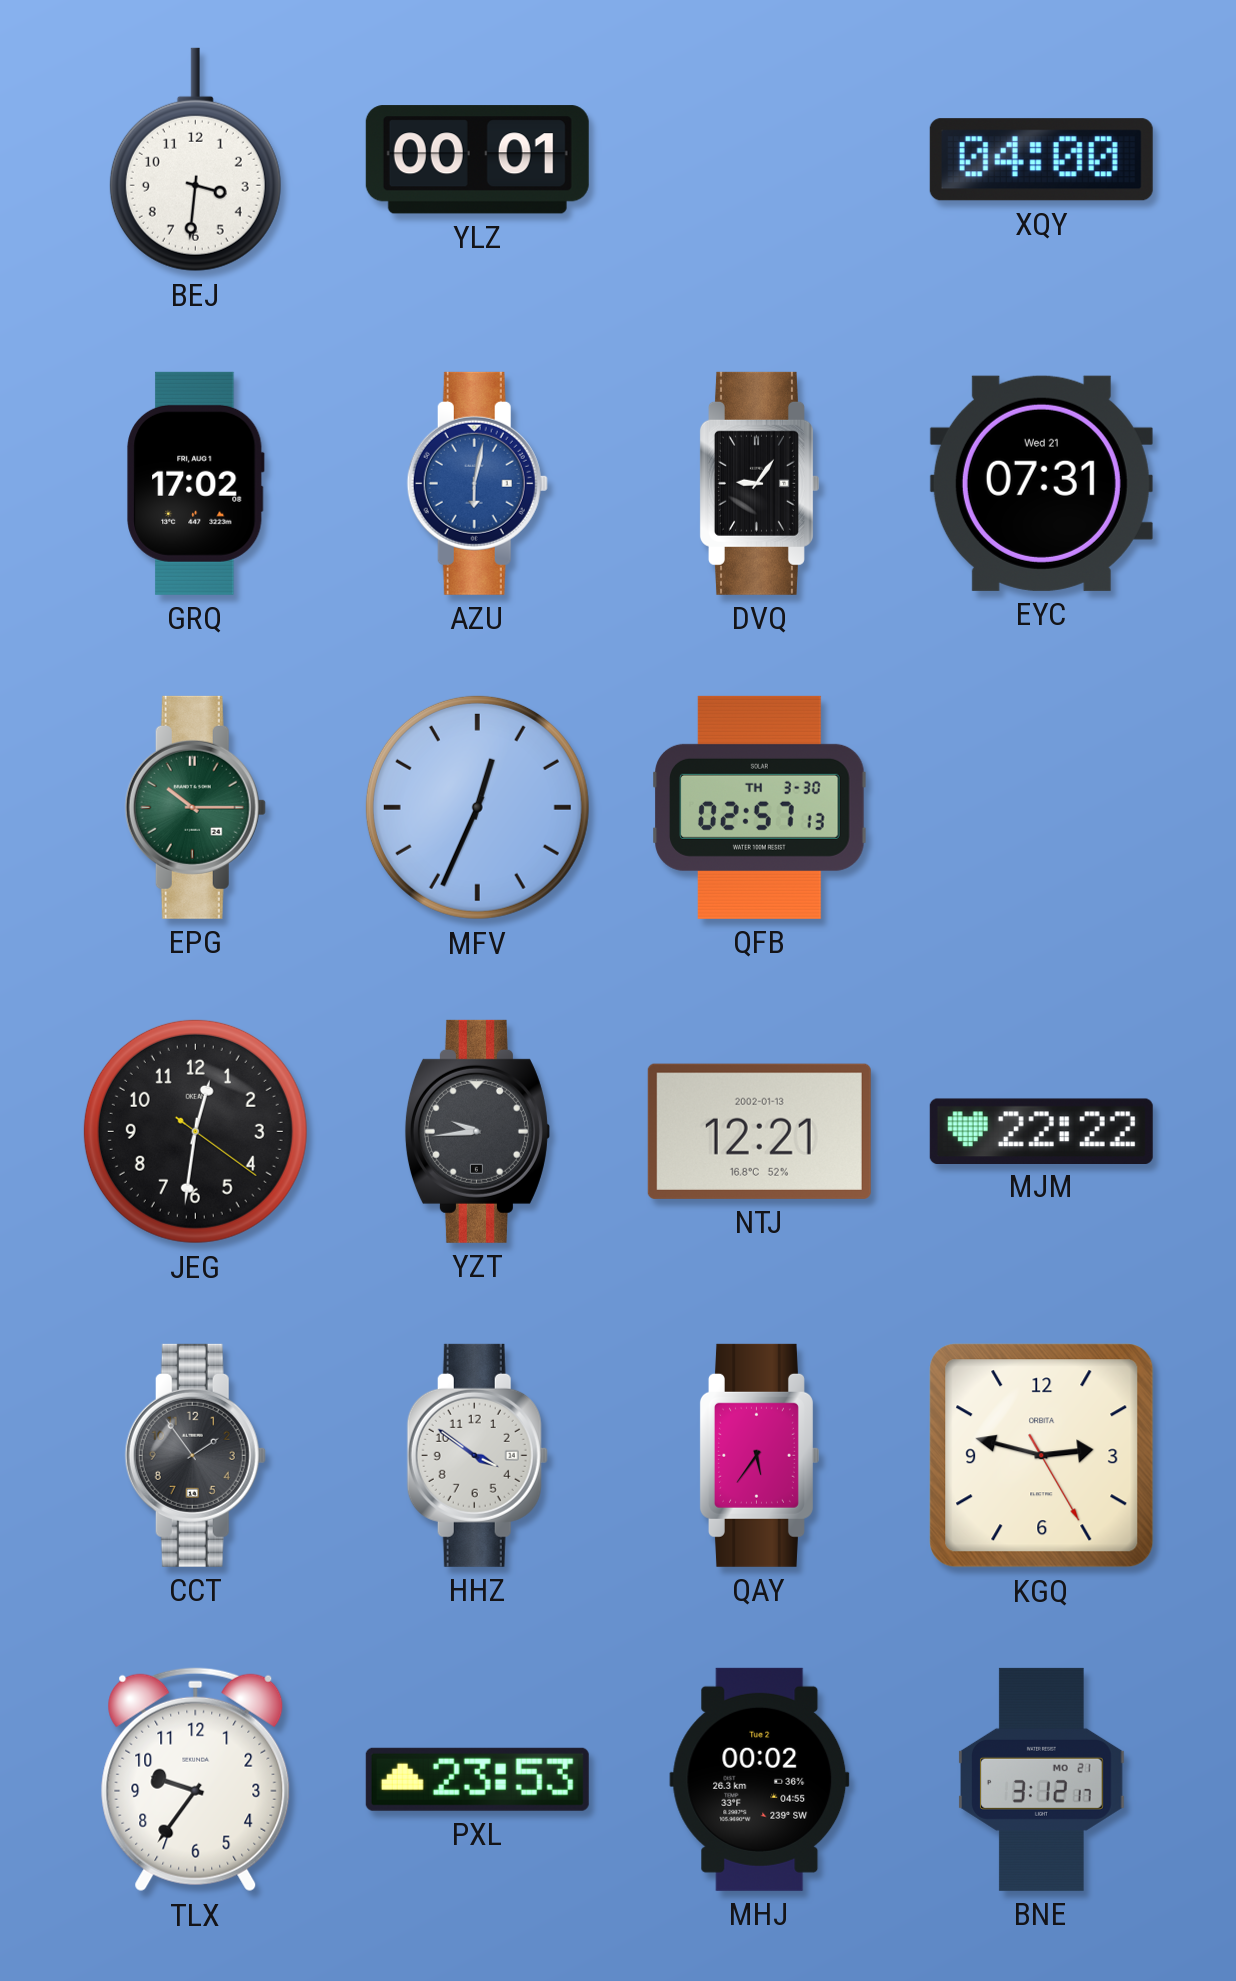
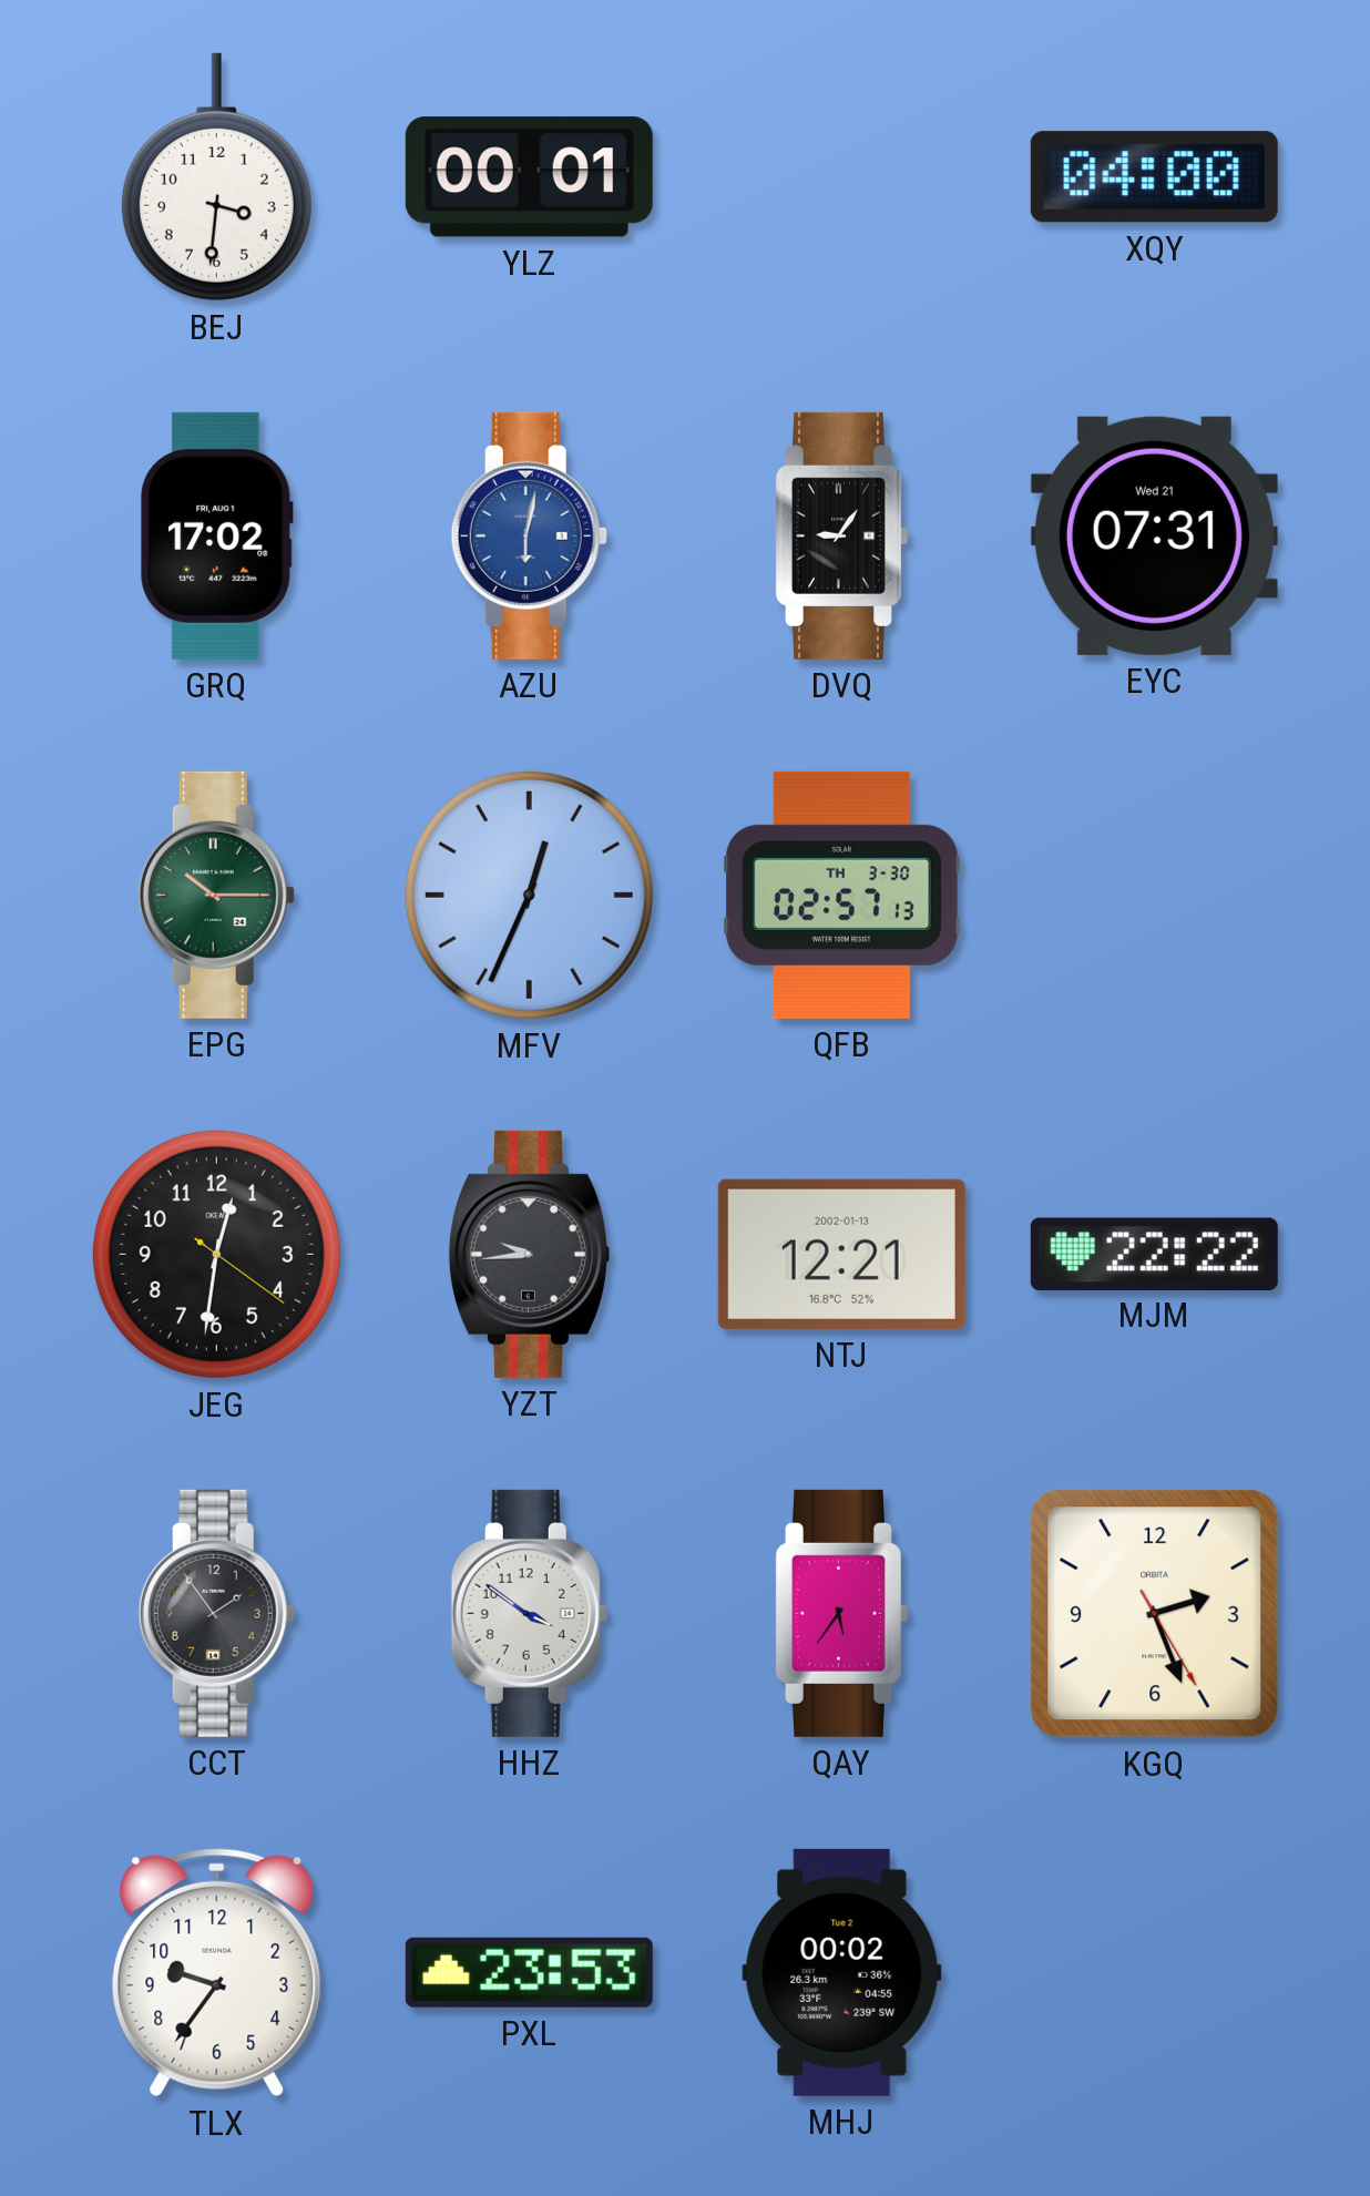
KGQ: 2:47 -> 2:26 (1155, 1614)
BNE: 3:12 -> none (1042, 1779)
